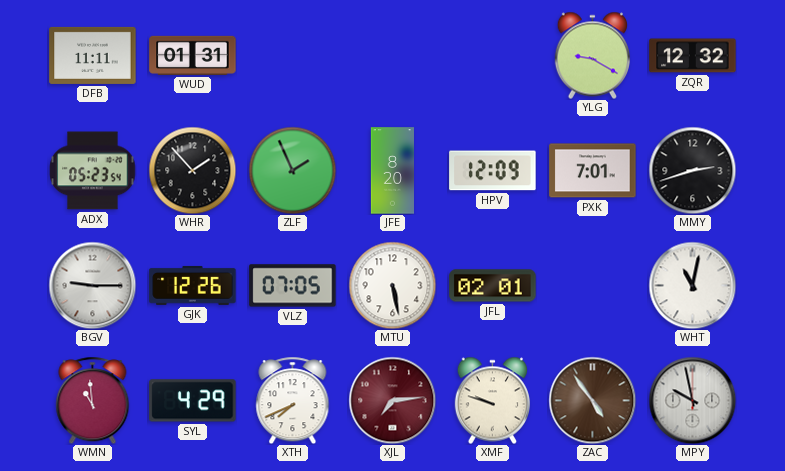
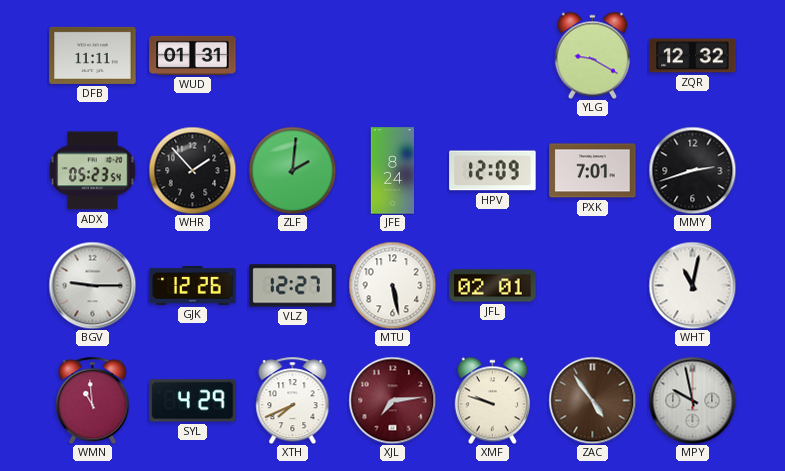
ZLF: 1:56 -> 2:01 (292, 170)
JFE: 8:20 -> 8:24 (392, 171)
VLZ: 07:05 -> 12:27 (293, 286)
